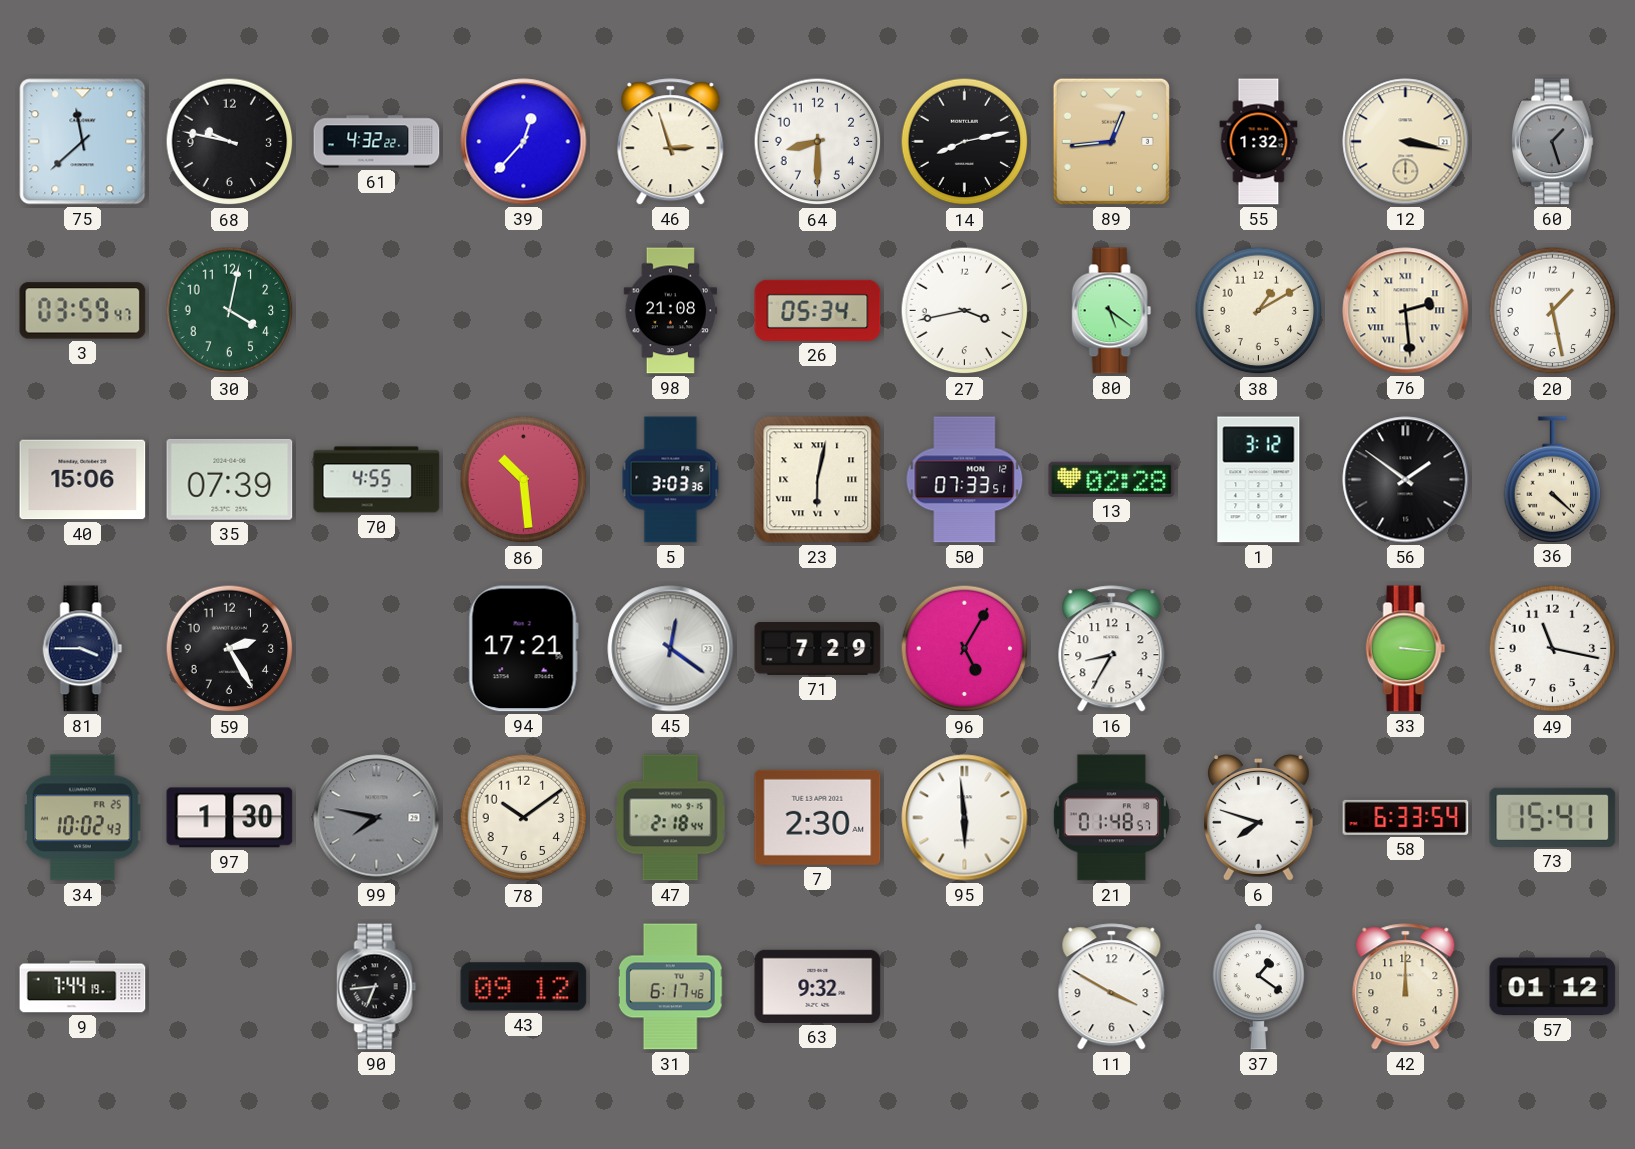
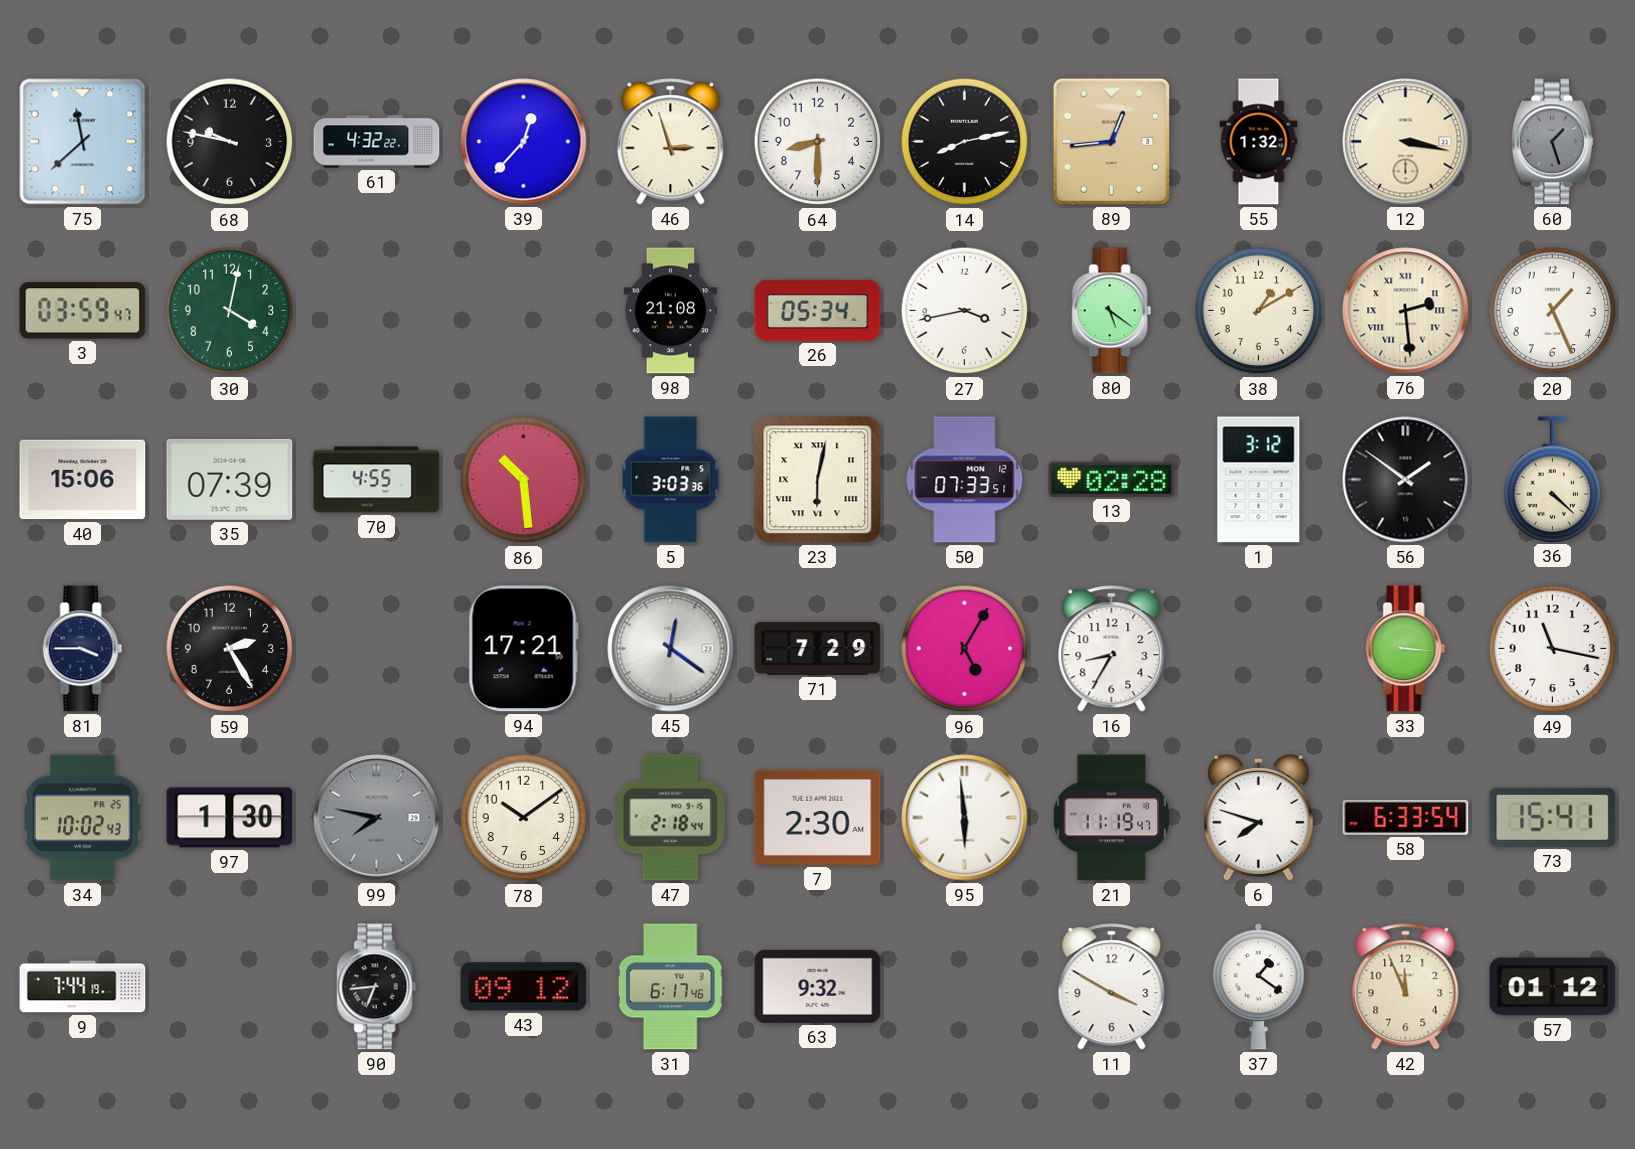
20: 1:28 -> 1:26 (1553, 311)
21: 01:48 -> 11:19 (1111, 818)
42: 12:00 -> 11:56 (1406, 987)
